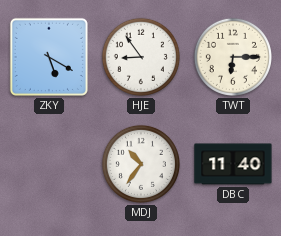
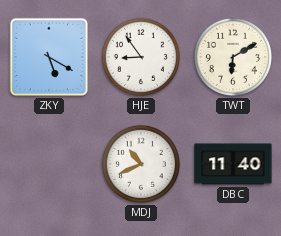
TWT: 6:15 -> 6:10 (233, 57)
MDJ: 10:36 -> 10:41 (141, 164)
